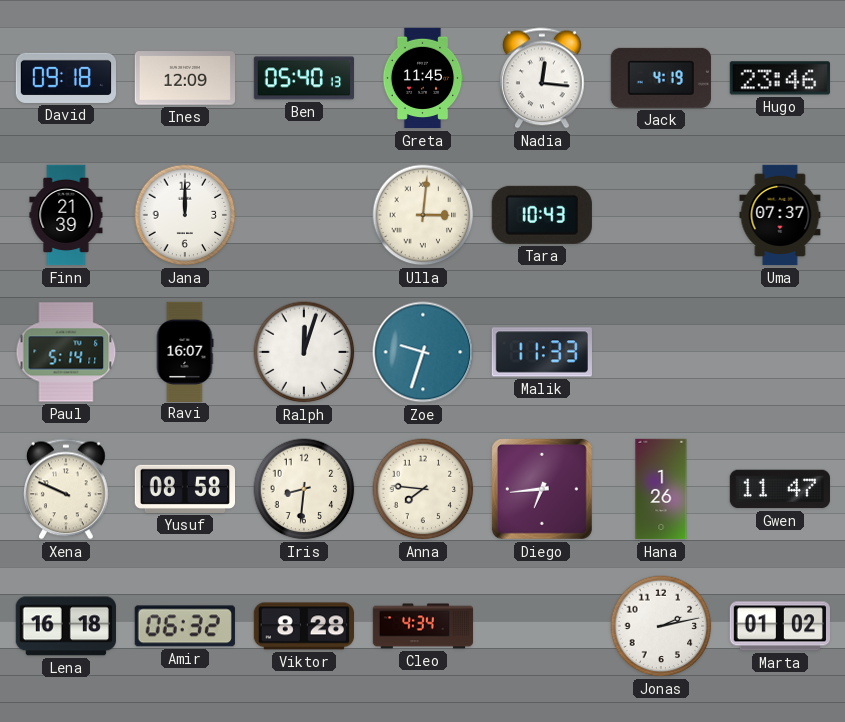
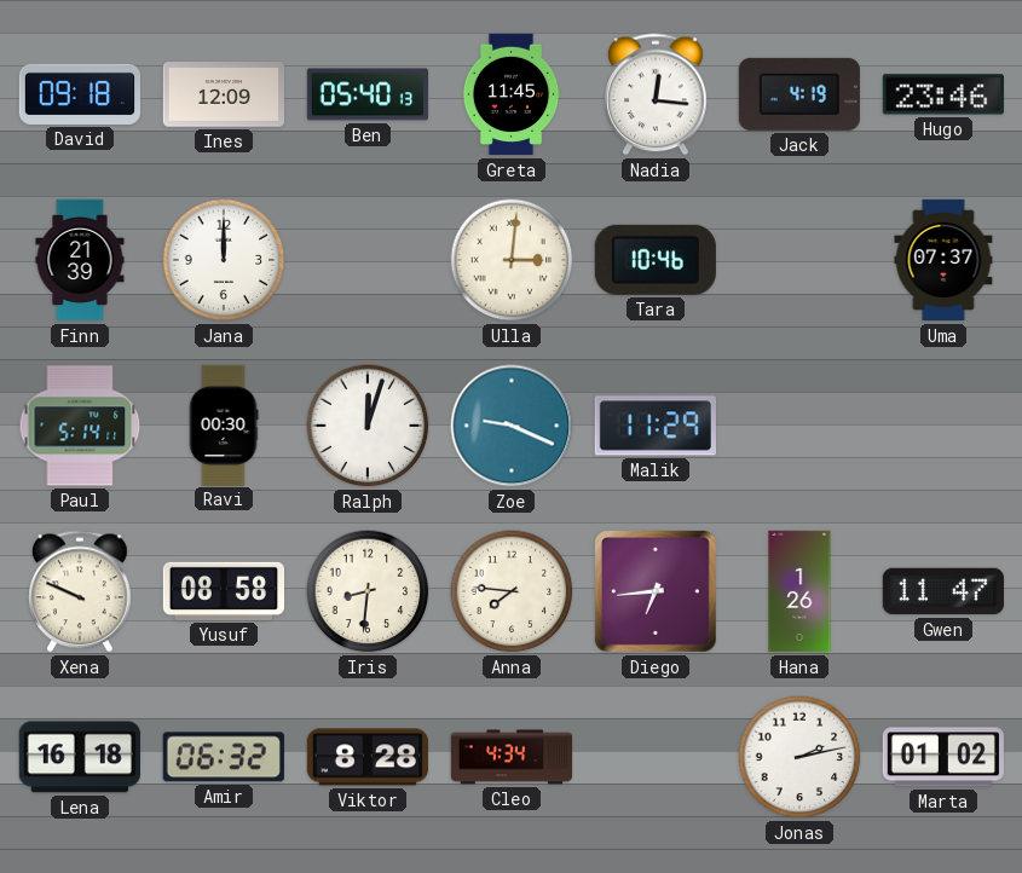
Tara: 10:43 -> 10:46 (656, 260)
Ravi: 16:07 -> 00:30 (224, 424)
Zoe: 9:33 -> 9:19 (512, 426)
Malik: 11:33 -> 11:29 (656, 426)
